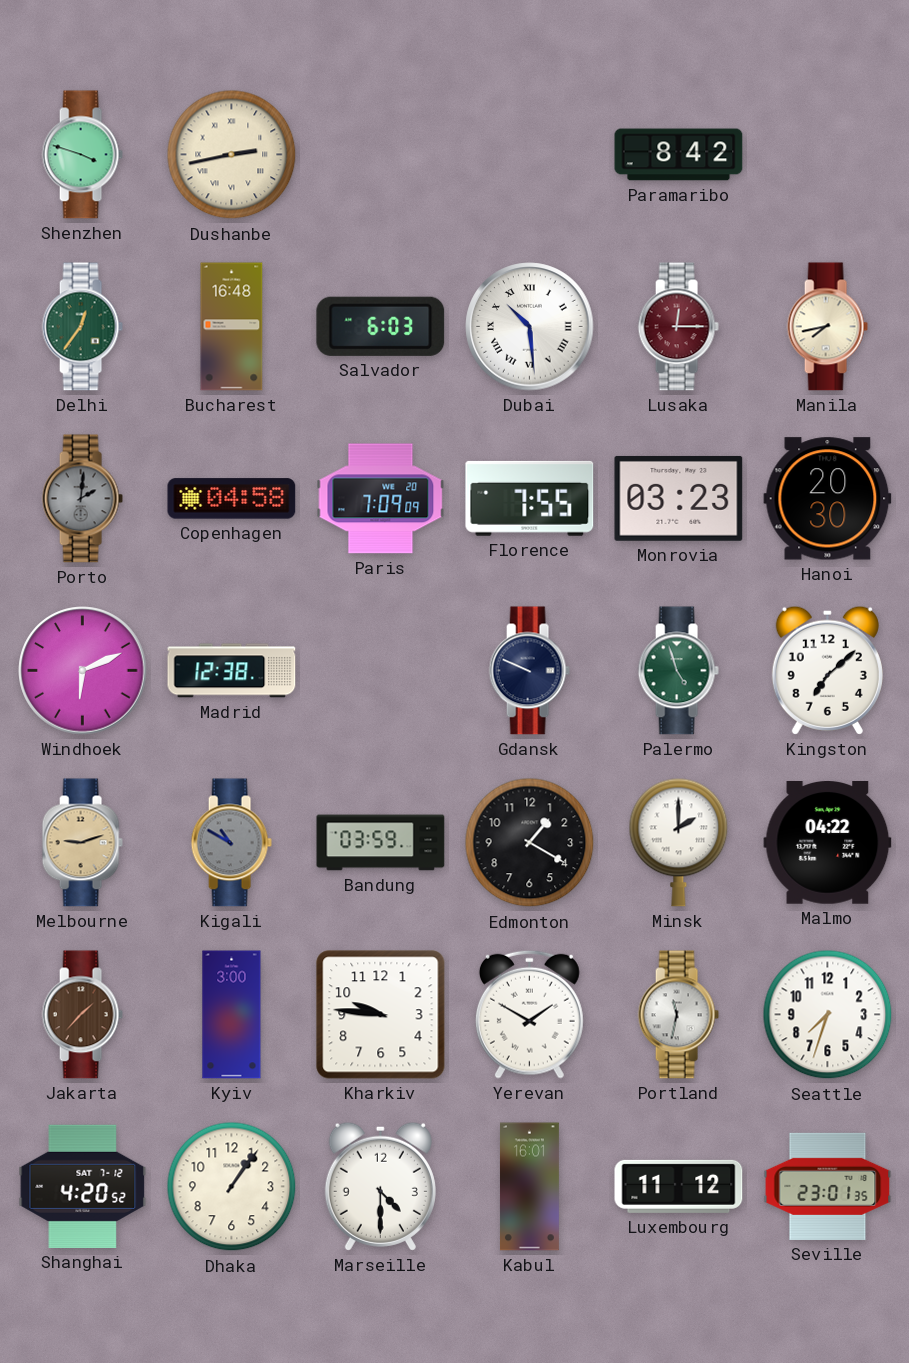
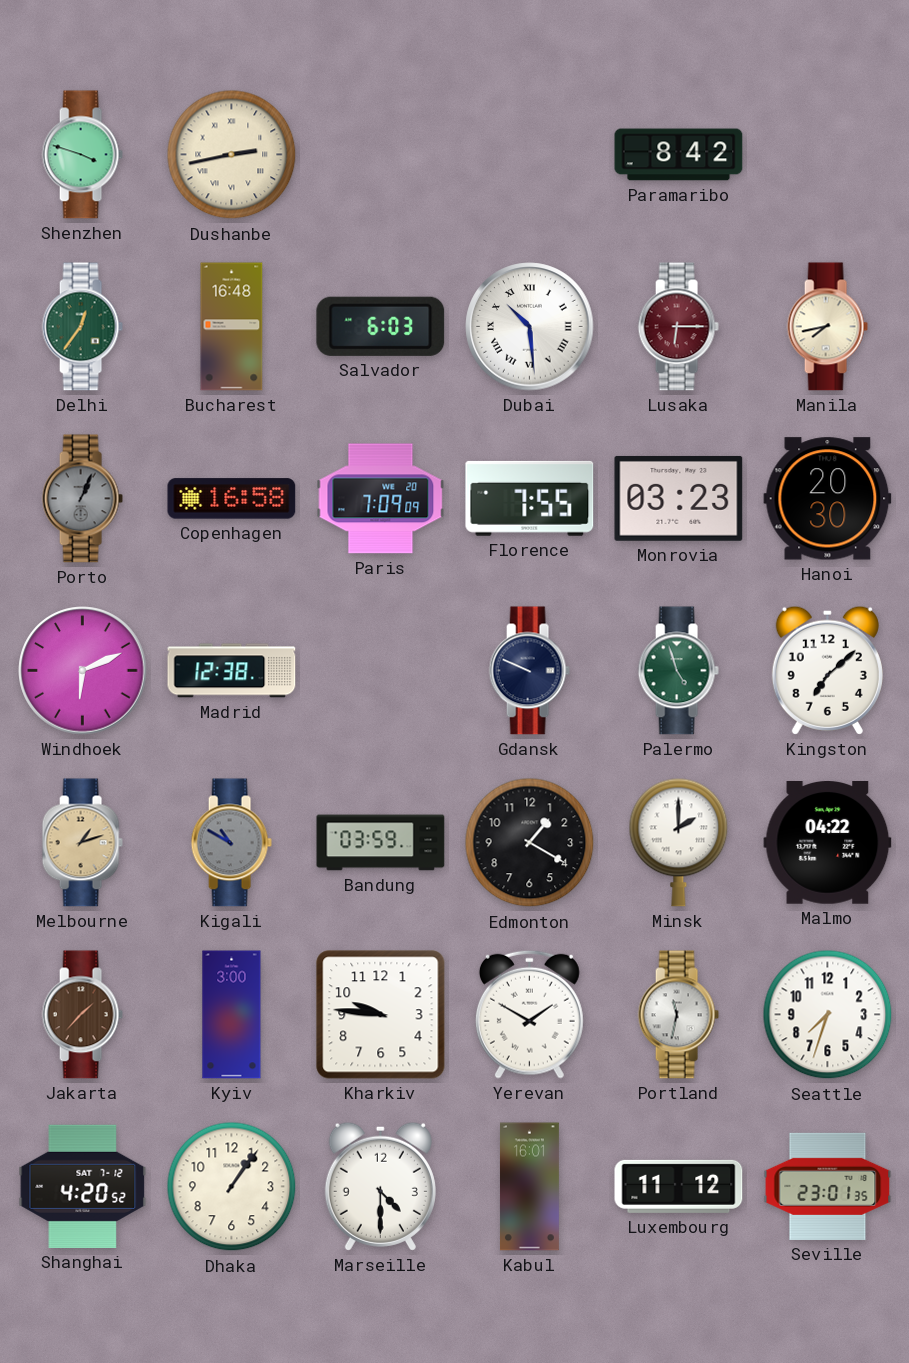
Lusaka: 12:15 -> 6:15 (678, 327)
Porto: 2:01 -> 1:04 (82, 499)
Copenhagen: 04:58 -> 16:58 (232, 499)
Melbourne: 9:12 -> 1:12 (82, 843)
